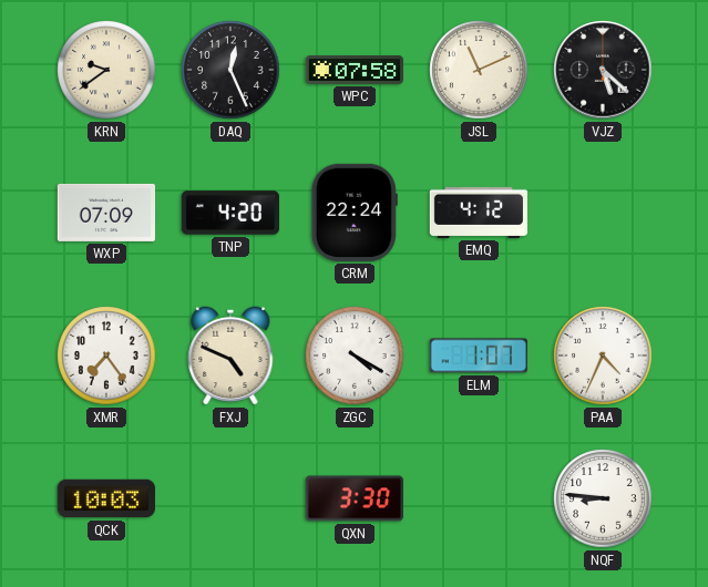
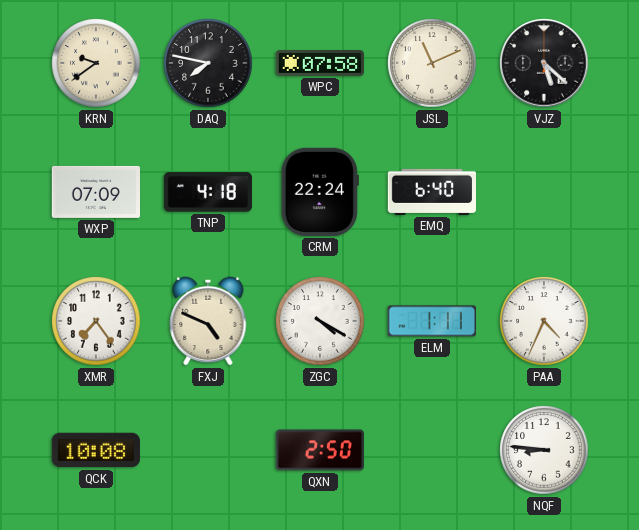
DAQ: 12:26 -> 7:47 (208, 63)
TNP: 4:20 -> 4:18 (208, 192)
EMQ: 4:12 -> 6:40 (431, 192)
ELM: 1:07 -> 1:11 (432, 321)
QCK: 10:03 -> 10:08 (96, 450)
QXN: 3:30 -> 2:50 (320, 450)
